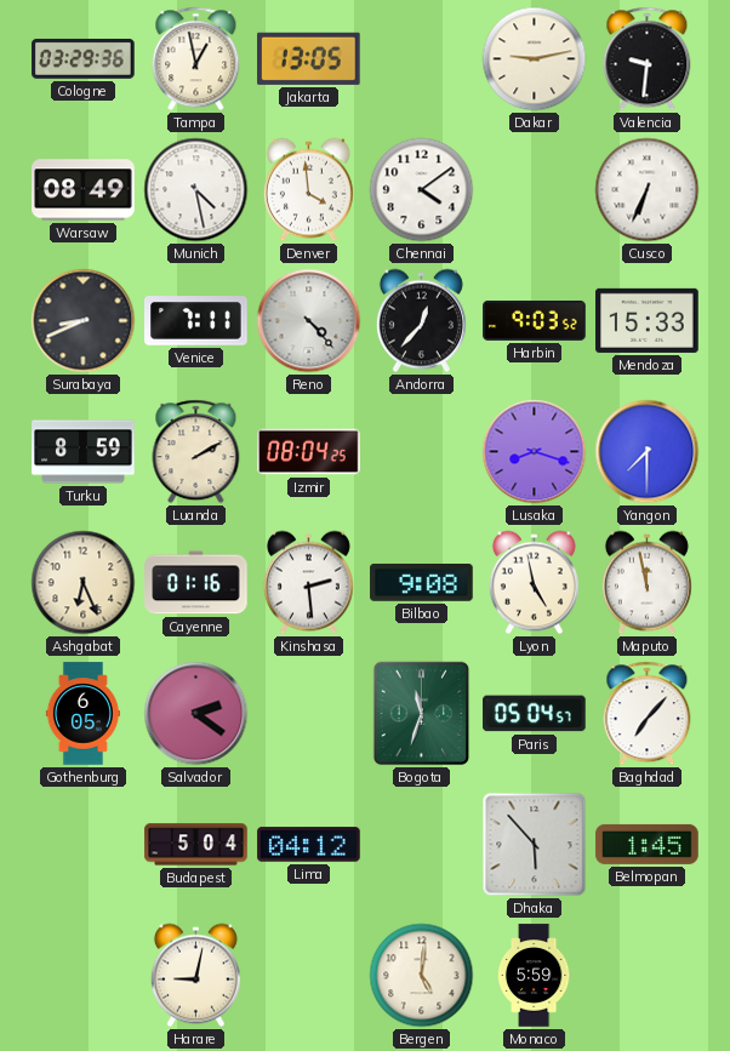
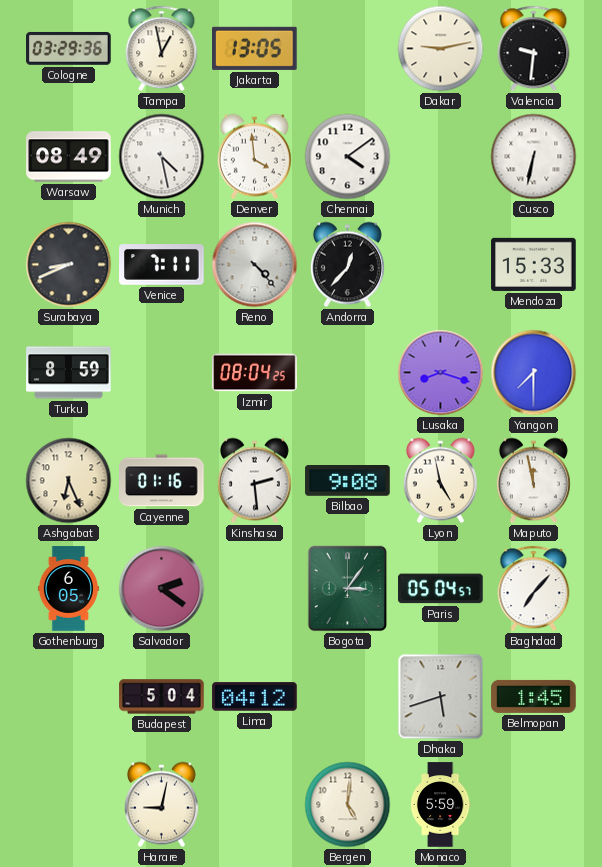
Cusco: 6:34 -> 6:32 (534, 157)
Harbin: 9:03 -> none (535, 320)
Luanda: 2:10 -> none (196, 452)
Bogota: 11:33 -> 3:06 (348, 589)
Dhaka: 5:53 -> 5:42 (441, 697)
